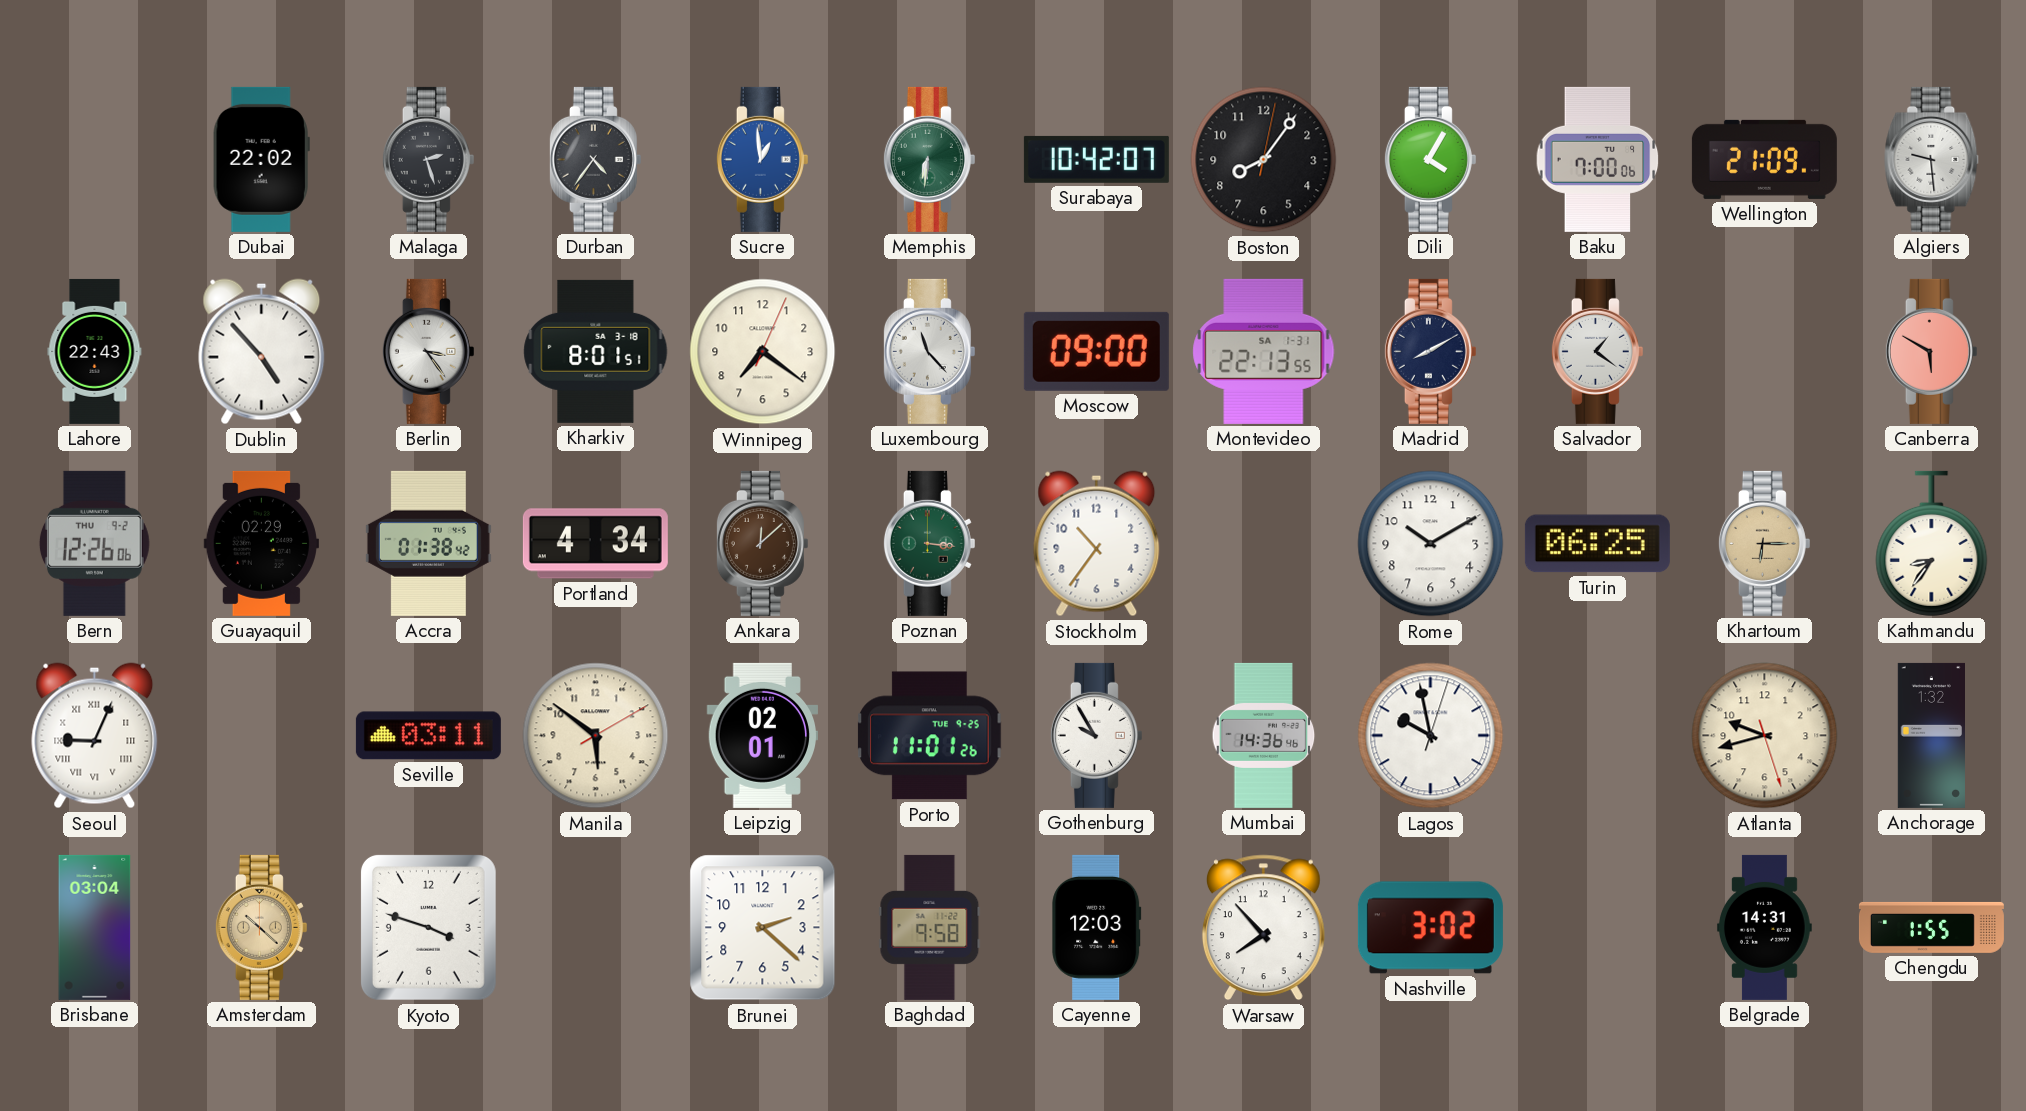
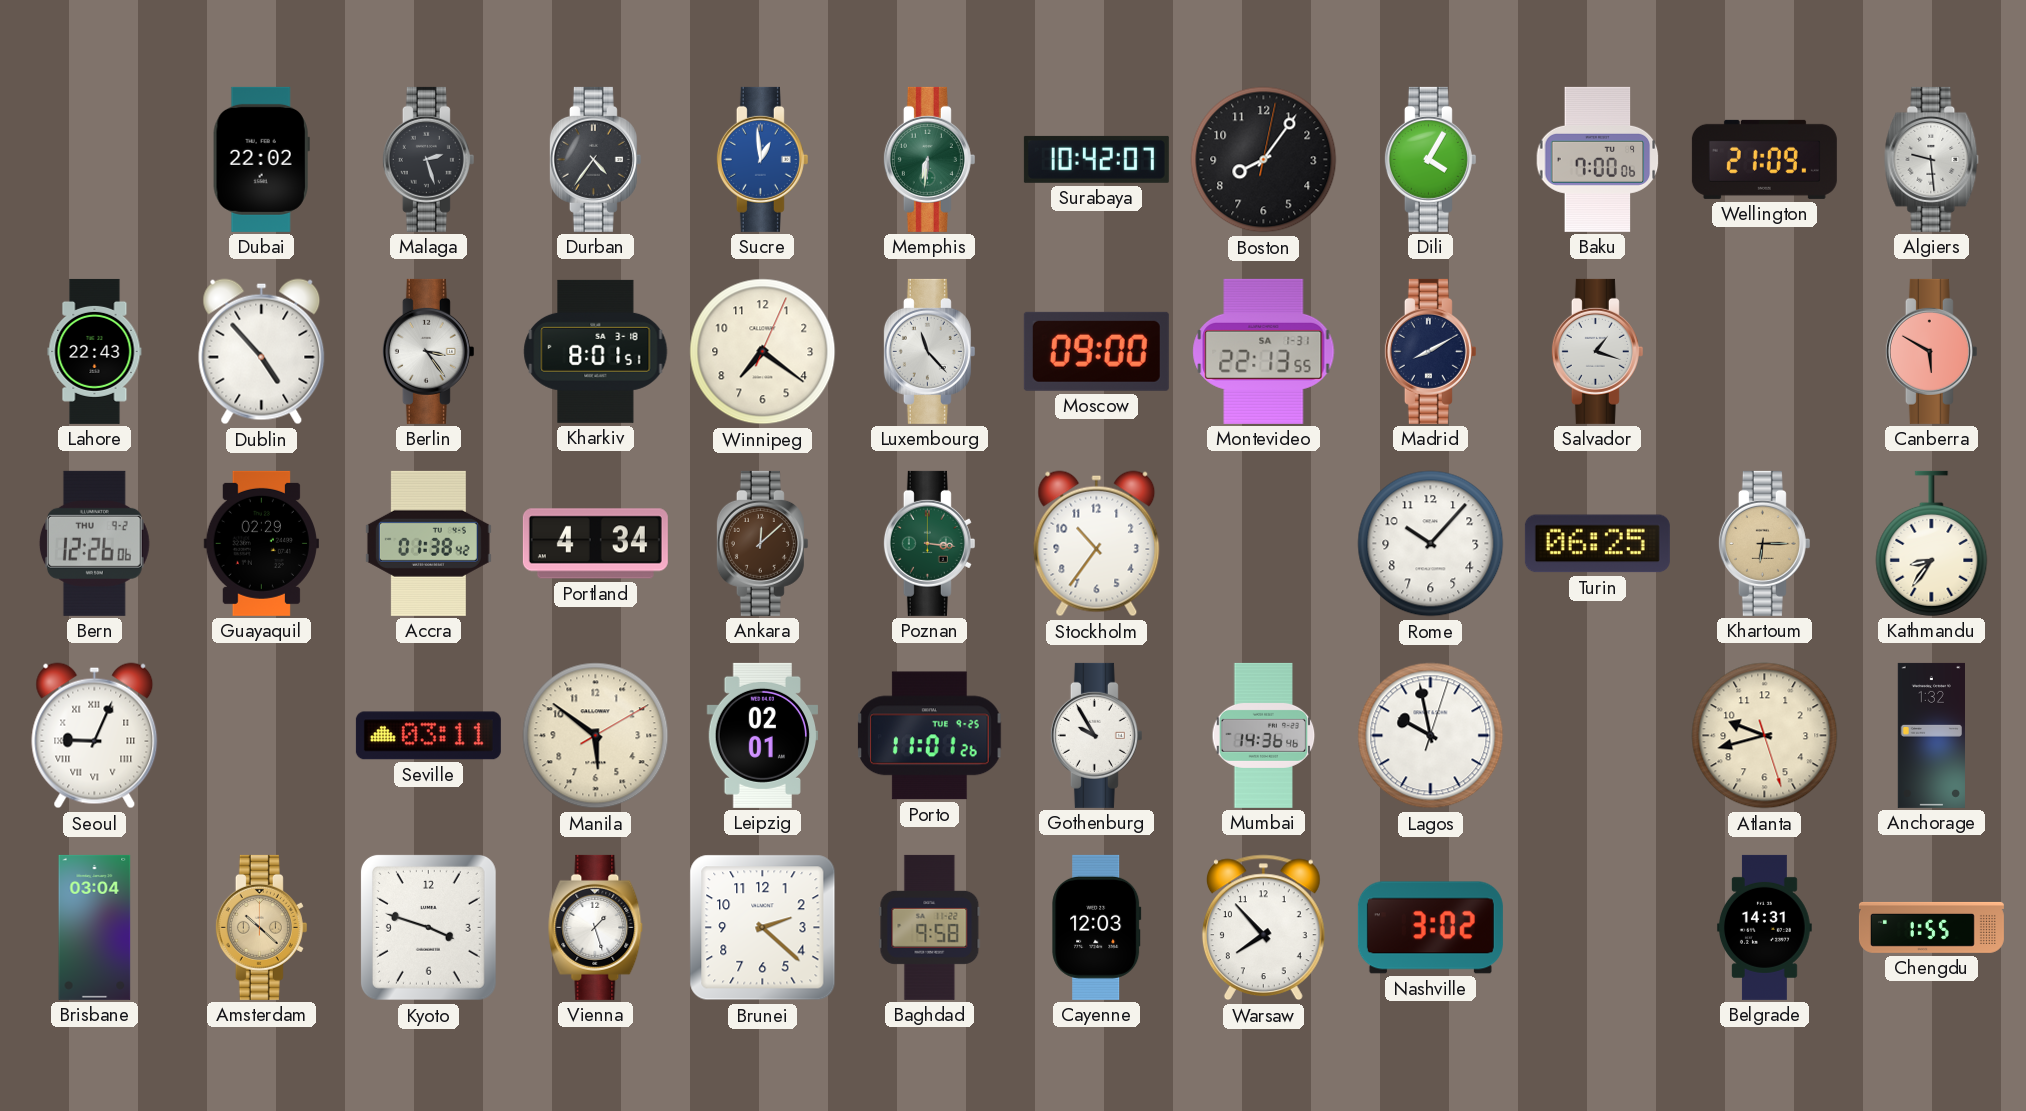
Salvador: 1:21 -> 1:18 (1597, 351)
Rome: 10:10 -> 10:07 (1431, 544)
Vienna: none -> 1:27 (596, 927)
